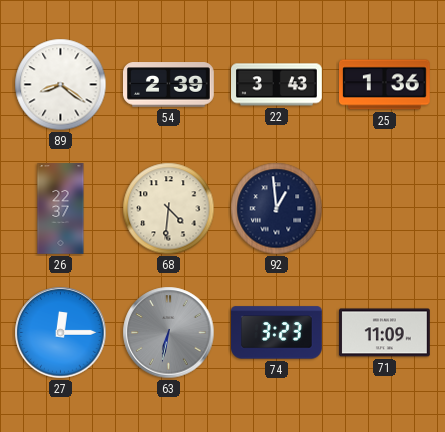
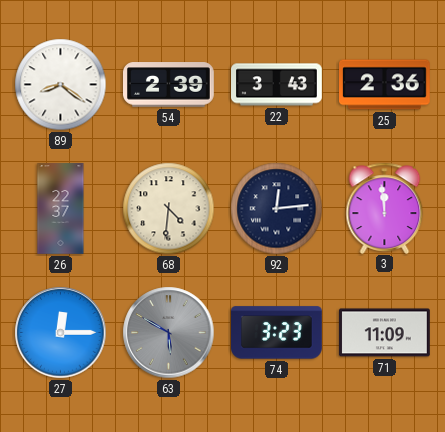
25: 1:36 -> 2:36 (385, 85)
92: 12:59 -> 12:14 (277, 209)
3: none -> 11:59 (385, 208)
63: 6:32 -> 5:50 (169, 333)
